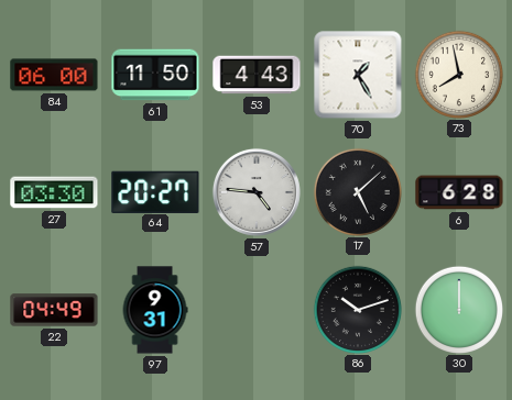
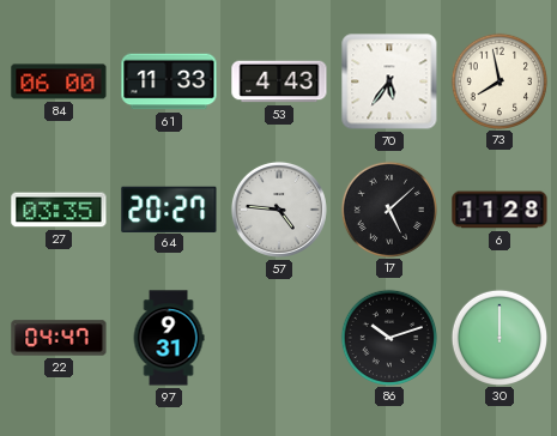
61: 11:50 -> 11:33 (169, 81)
70: 1:25 -> 5:36 (389, 81)
27: 03:30 -> 03:35 (59, 210)
6: 6:28 -> 11:28 (500, 210)
22: 04:49 -> 04:47 (59, 338)
